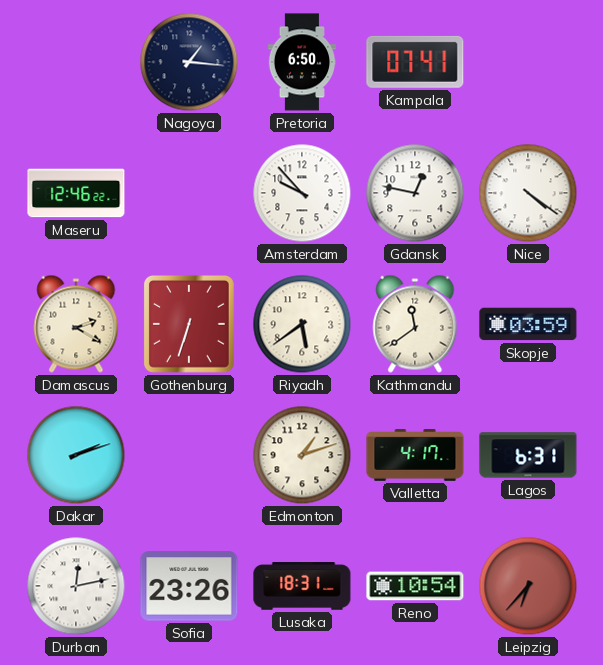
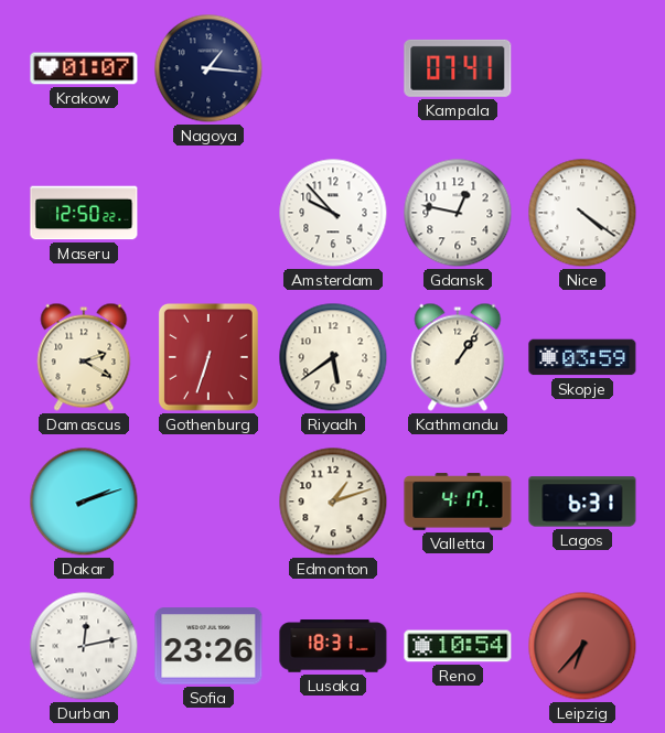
Krakow: none -> 01:07 (84, 68)
Pretoria: 6:50 -> none (302, 62)
Maseru: 12:46 -> 12:50 (84, 213)
Kathmandu: 11:39 -> 1:06 (458, 357)
